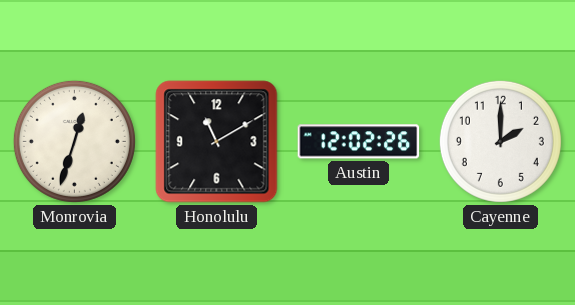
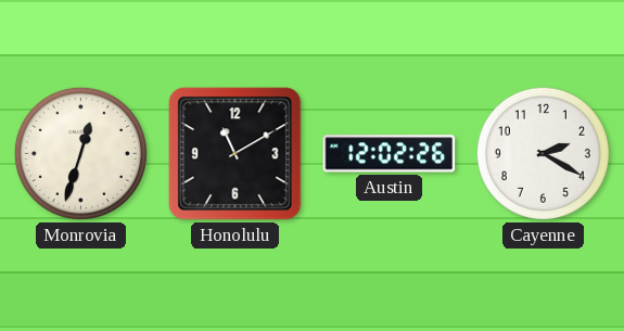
Cayenne: 2:00 -> 2:20 (543, 153)
